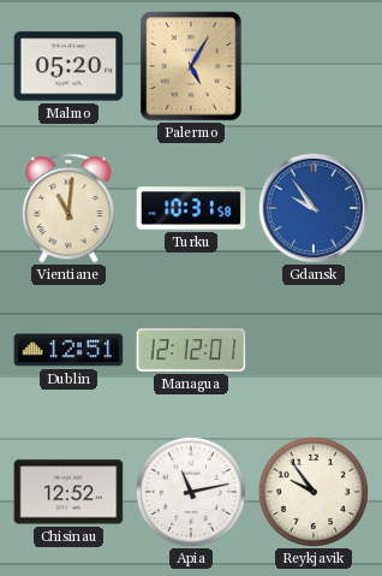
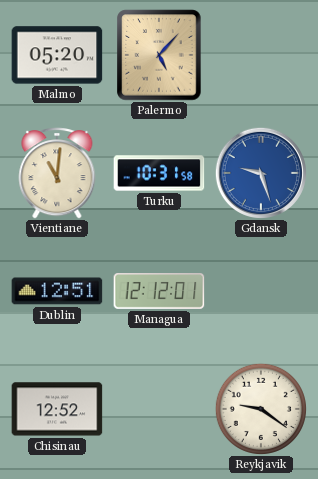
Palermo: 5:05 -> 5:07 (159, 55)
Gdansk: 9:54 -> 9:27 (261, 173)
Apia: 11:13 -> none (191, 492)
Reykjavik: 9:54 -> 9:21 (261, 409)
